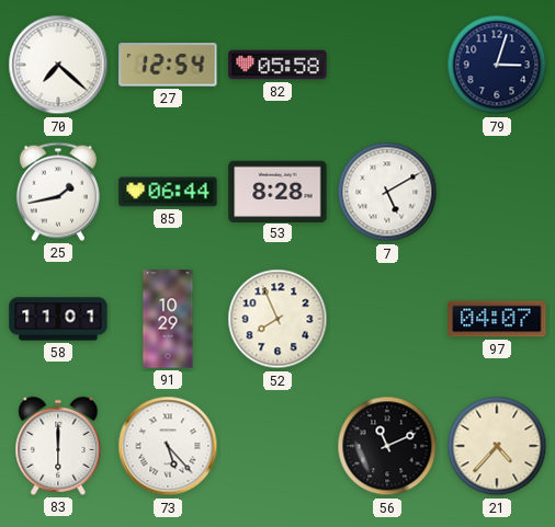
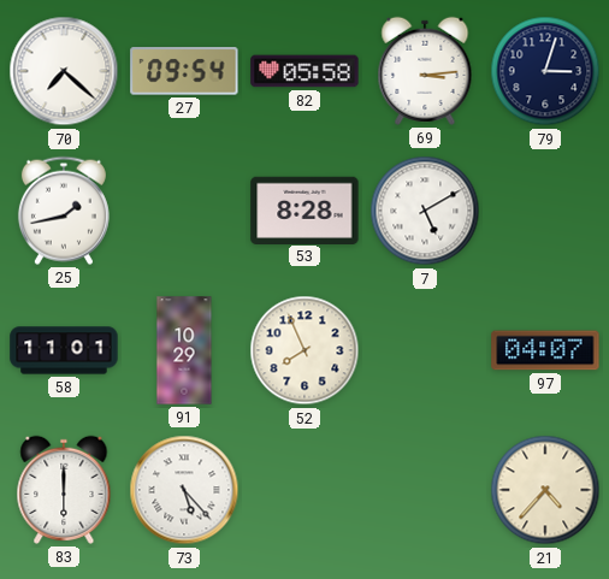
27: 12:54 -> 09:54 (184, 71)
69: none -> 3:14 (425, 71)
85: 06:44 -> none (168, 192)
56: 11:11 -> none (387, 446)
